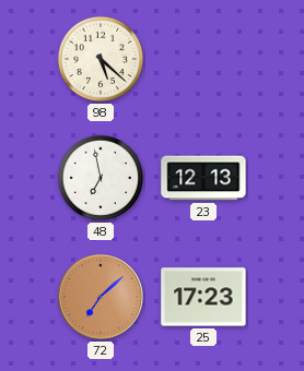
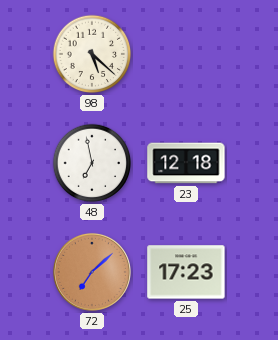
23: 12:13 -> 12:18 (186, 163)
